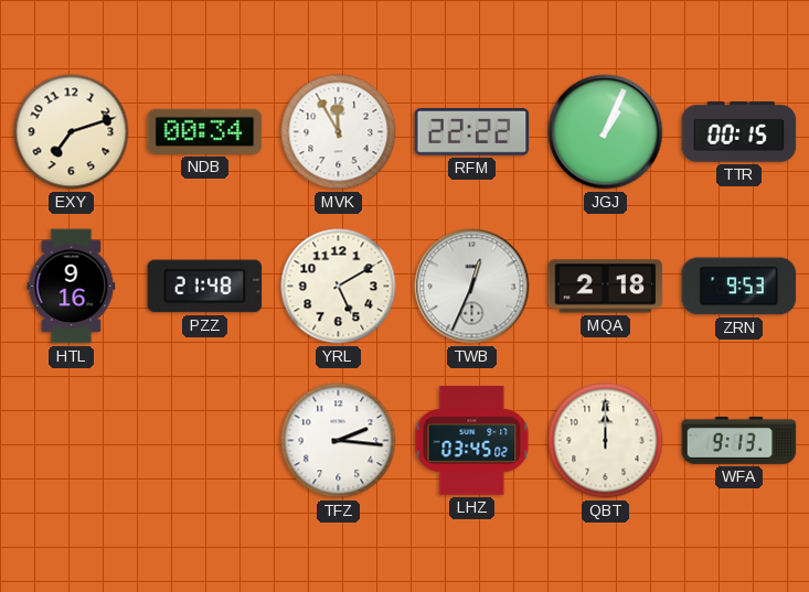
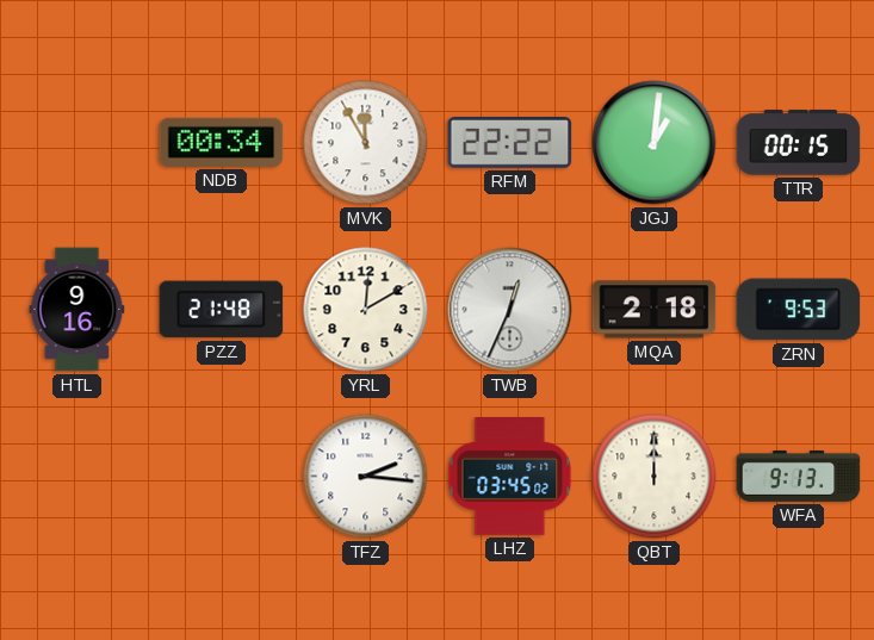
EXY: 7:12 -> none (72, 132)
JGJ: 1:04 -> 1:01 (655, 143)
YRL: 5:10 -> 12:10 (366, 310)
